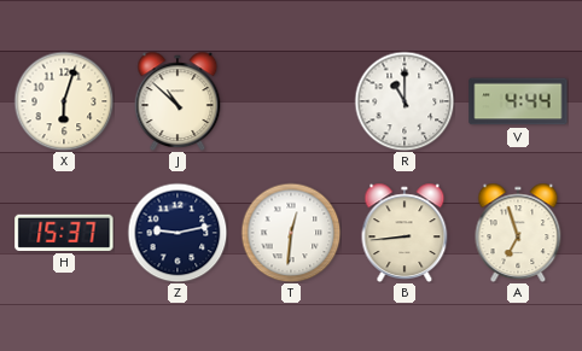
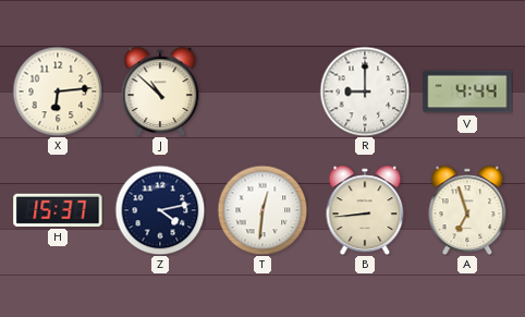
X: 6:03 -> 6:14 (58, 92)
R: 11:00 -> 9:00 (365, 92)
Z: 9:13 -> 4:13 (160, 210)
